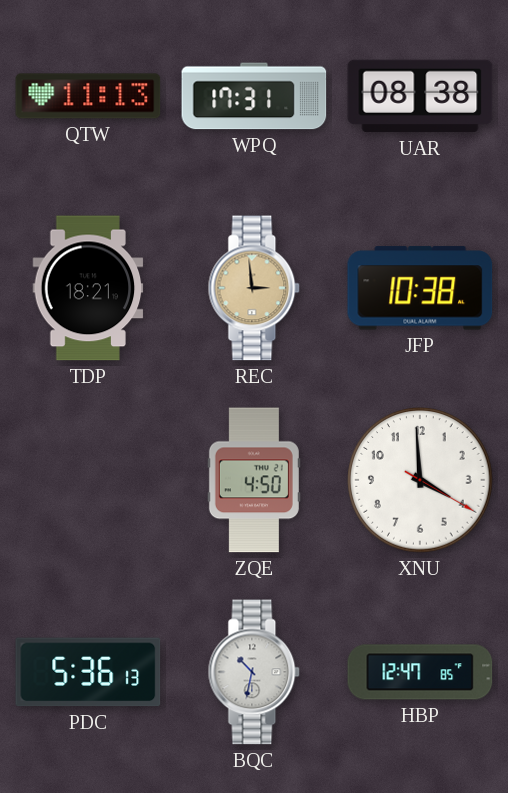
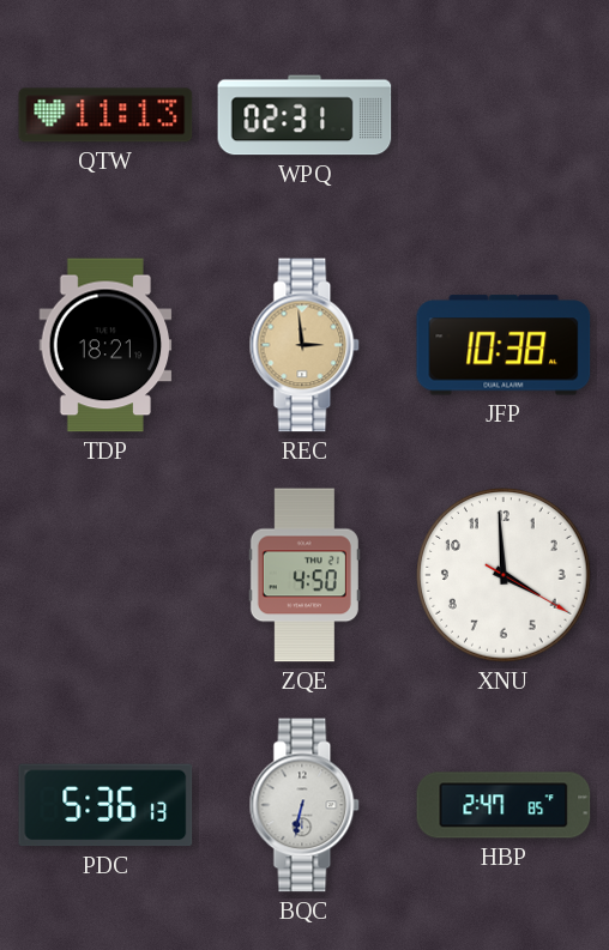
WPQ: 17:31 -> 02:31 (304, 115)
UAR: 08:38 -> none (420, 96)
BQC: 10:32 -> 6:32 (304, 805)
HBP: 12:47 -> 2:47 (504, 805)
